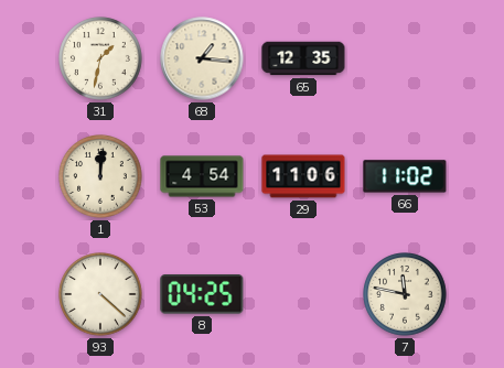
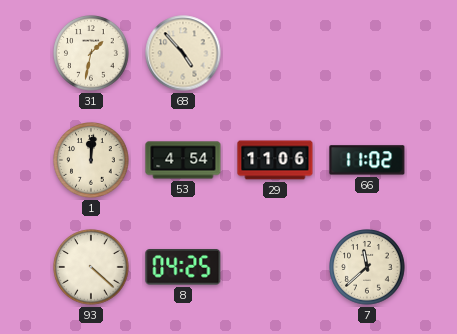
68: 1:16 -> 4:53 (183, 53)
65: 12:35 -> none (303, 58)
7: 11:47 -> 11:38 (367, 267)
